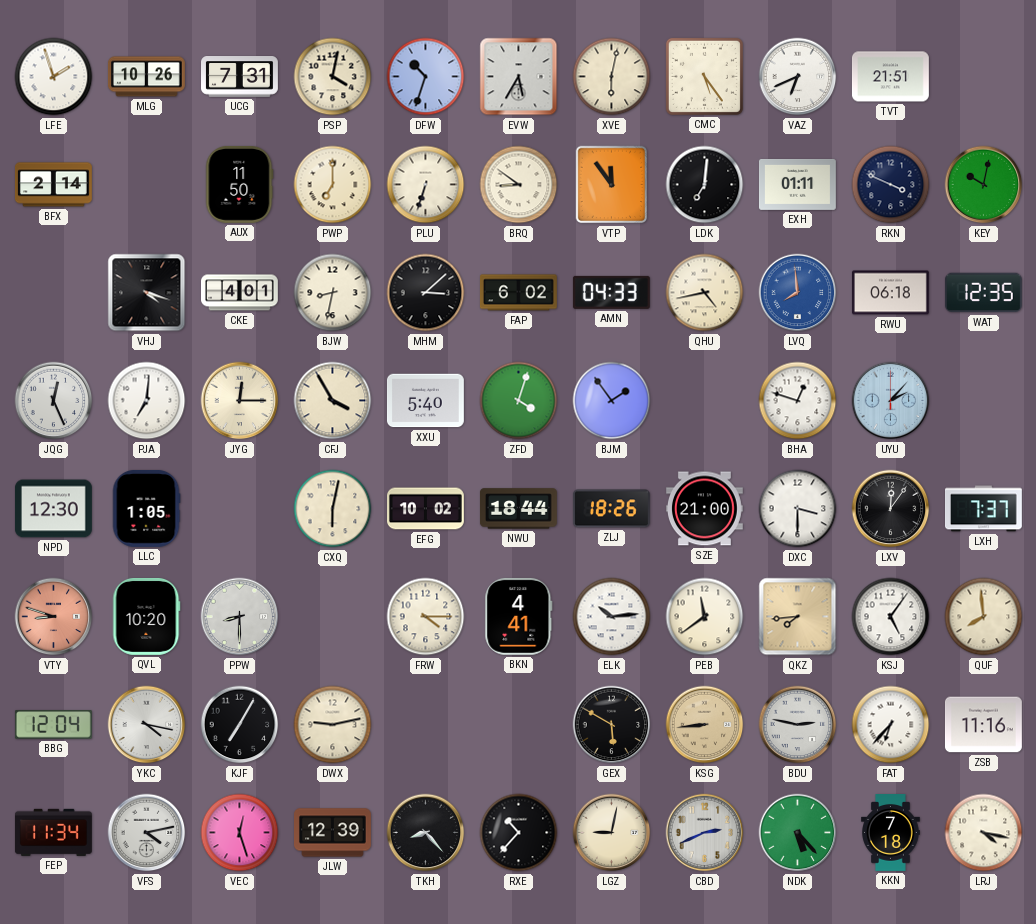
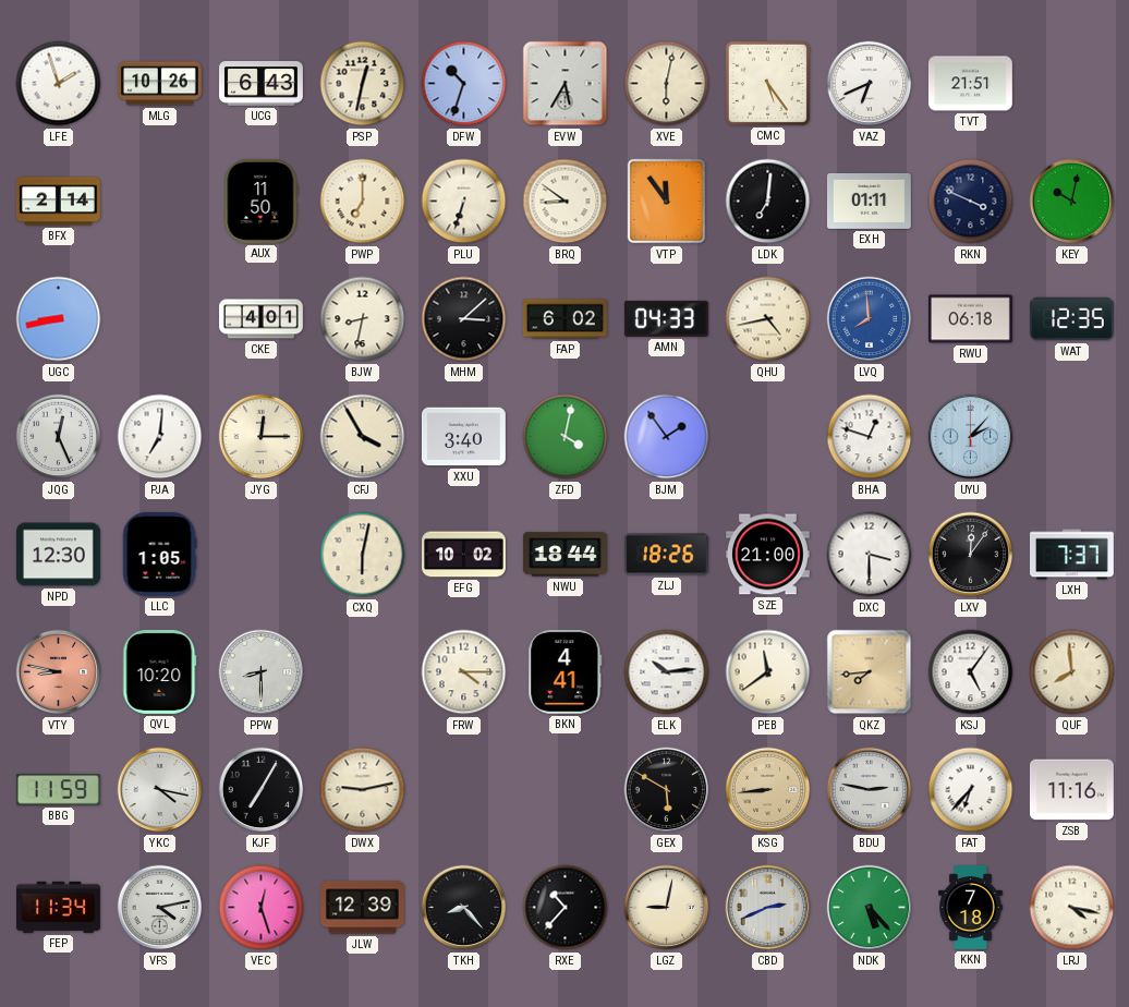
UCG: 7:31 -> 6:43 (262, 84)
PSP: 4:02 -> 12:32 (363, 84)
UGC: none -> 8:43 (59, 319)
VHJ: 4:18 -> none (147, 293)
XXU: 5:40 -> 3:40 (463, 437)
ZFD: 4:03 -> 4:02 (566, 437)
VTY: 8:48 -> 8:47 (59, 672)
BBG: 12:04 -> 11:59 (58, 790)
